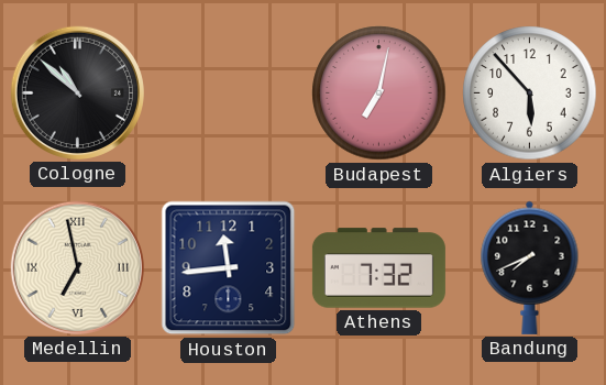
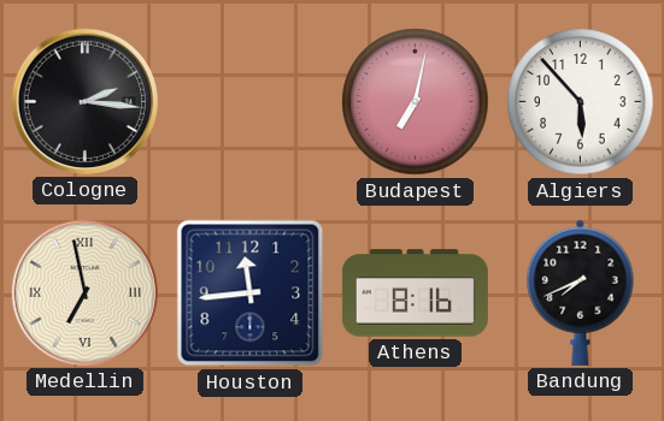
Cologne: 10:52 -> 2:16 (84, 101)
Athens: 7:32 -> 8:16 (415, 293)
